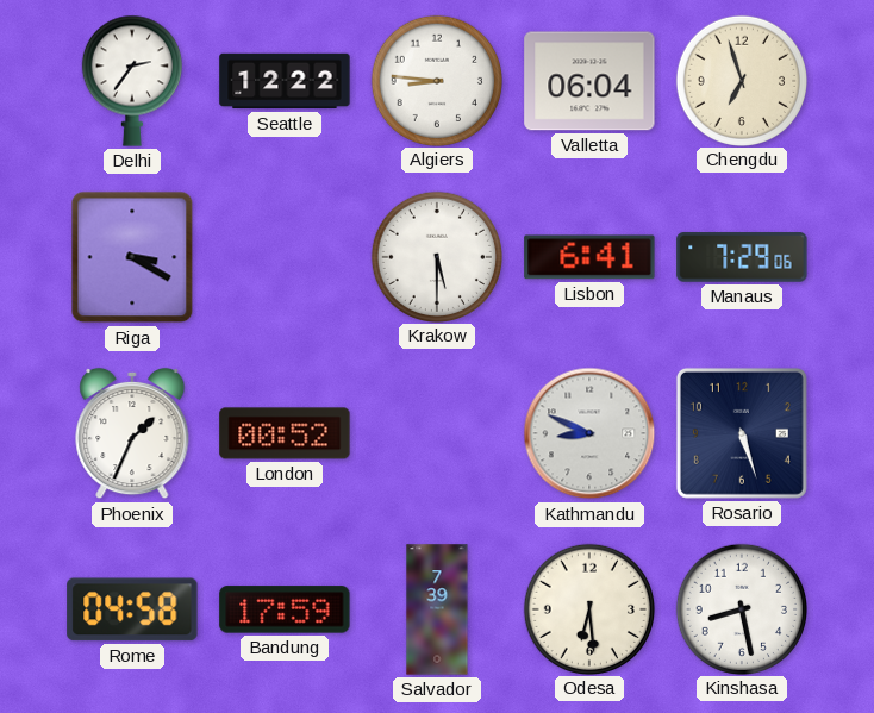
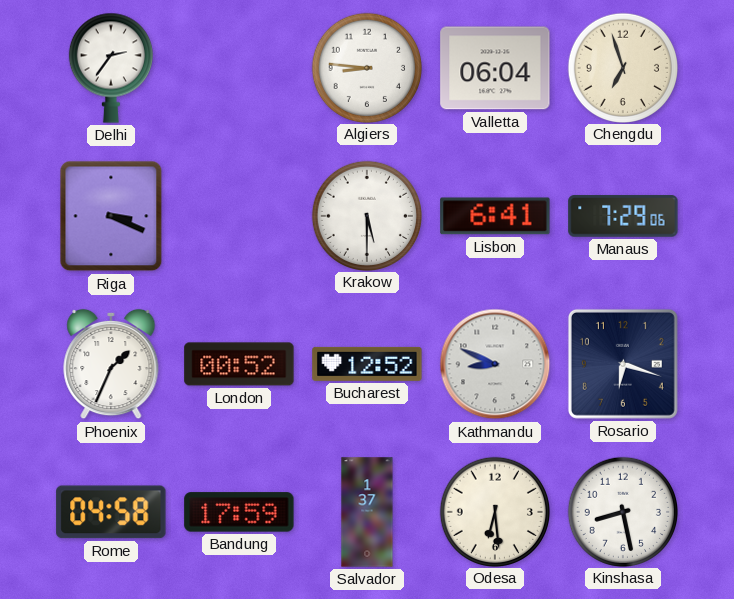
Seattle: 12:22 -> none (285, 81)
Riga: 3:20 -> 3:19 (111, 216)
Bucharest: none -> 12:52 (367, 364)
Rosario: 5:27 -> 6:18 (623, 364)
Salvador: 7:39 -> 1:37 (367, 512)
